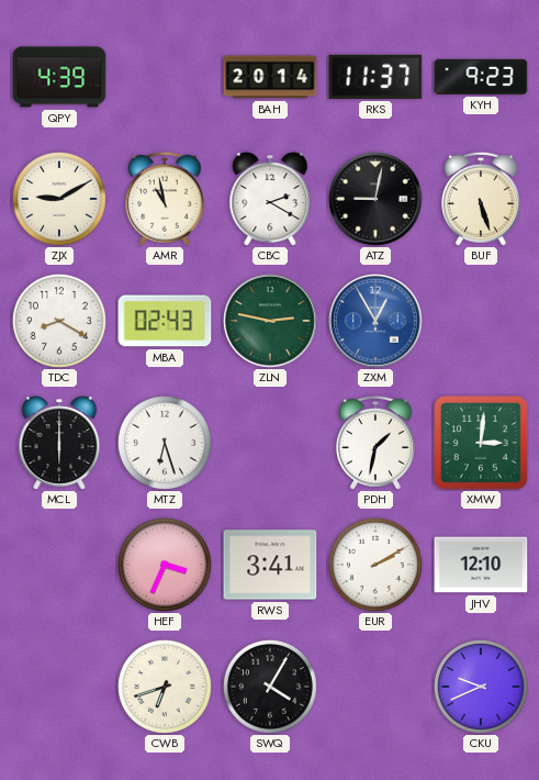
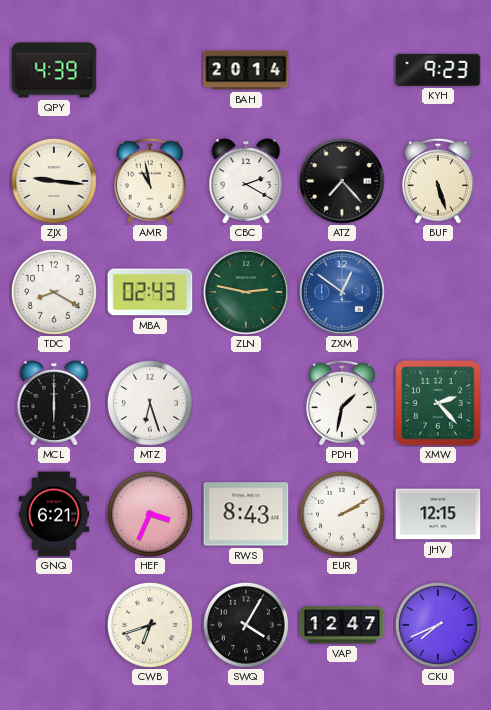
RKS: 11:37 -> none (375, 77)
ZJX: 9:10 -> 9:16 (54, 181)
ATZ: 9:02 -> 7:23 (343, 182)
ZXM: 12:55 -> 12:51 (343, 293)
XMW: 3:01 -> 2:23 (439, 404)
GNQ: none -> 6:21 (54, 514)
RWS: 3:41 -> 8:43 (246, 514)
JHV: 12:10 -> 12:15 (438, 514)
VAP: none -> 12:47 (342, 625)
CKU: 9:41 -> 7:41 (438, 625)
